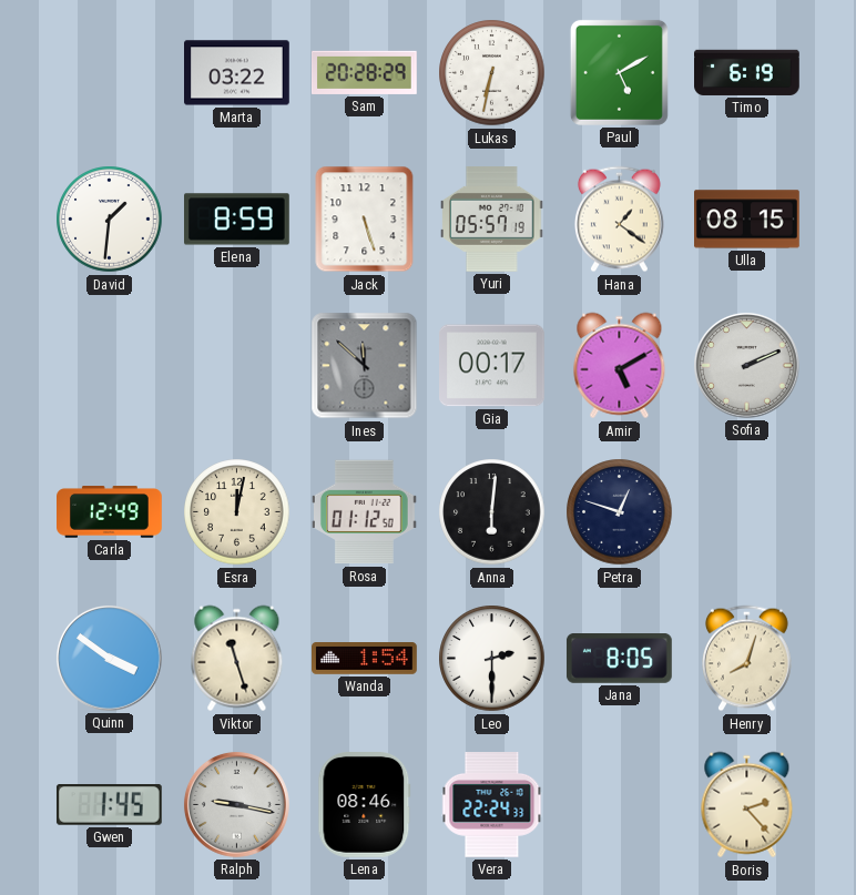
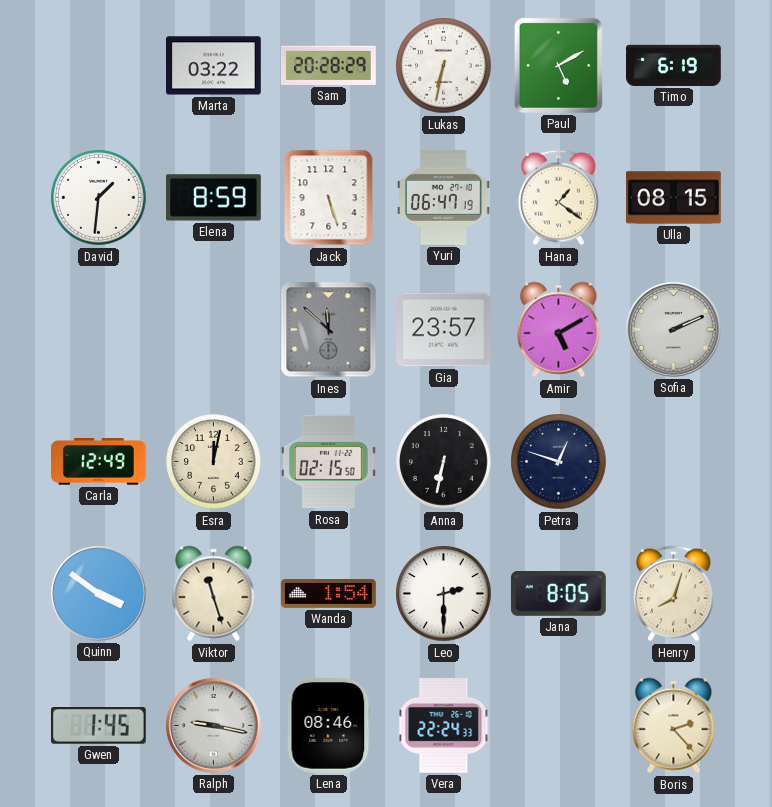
Yuri: 05:57 -> 06:47 (444, 198)
Gia: 00:17 -> 23:57 (444, 330)
Rosa: 01:12 -> 02:15 (328, 462)
Anna: 6:01 -> 6:32 (444, 462)
